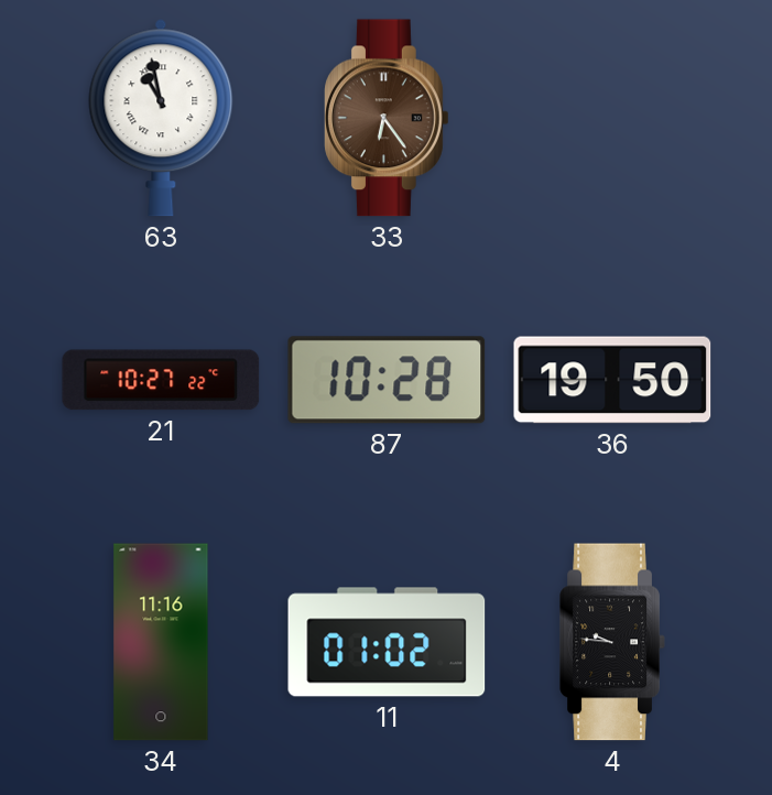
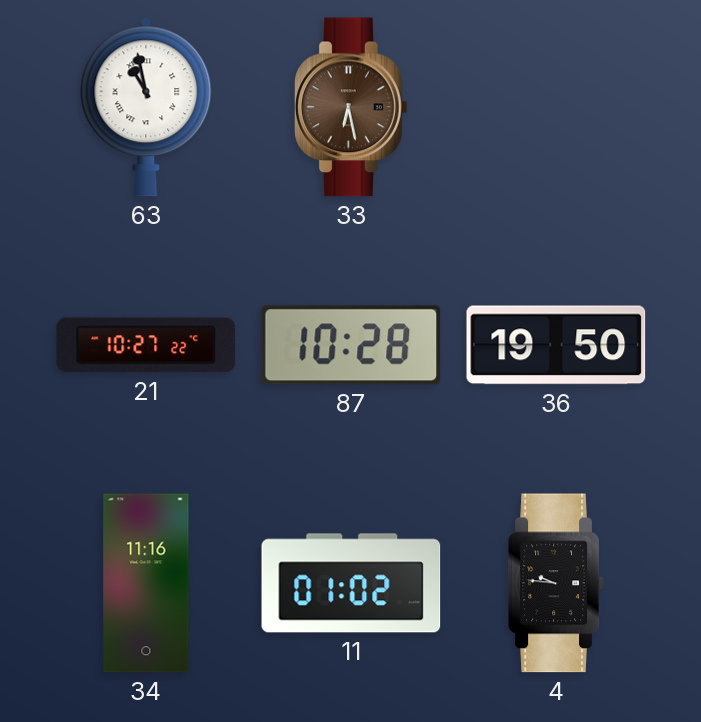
33: 6:24 -> 6:28 (352, 107)
